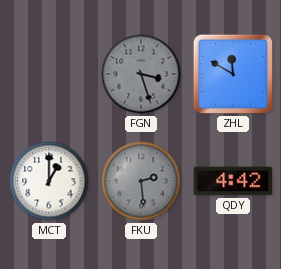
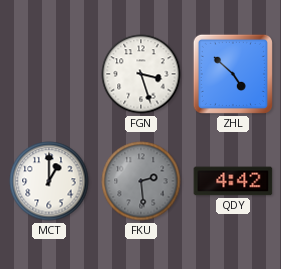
FGN dial: grey -> white (141, 74)
ZHL: 11:50 -> 4:52 (233, 74)
